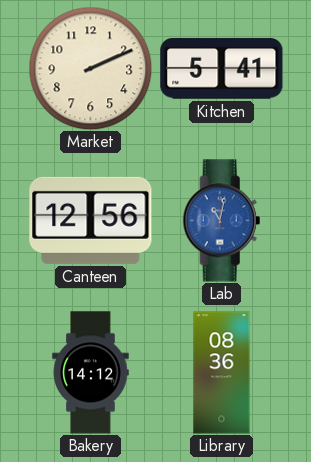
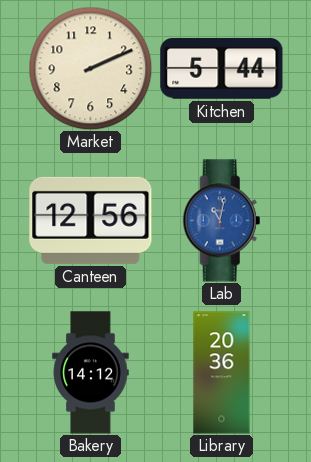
Kitchen: 5:41 -> 5:44 (222, 69)
Library: 08:36 -> 20:36 (222, 373)
